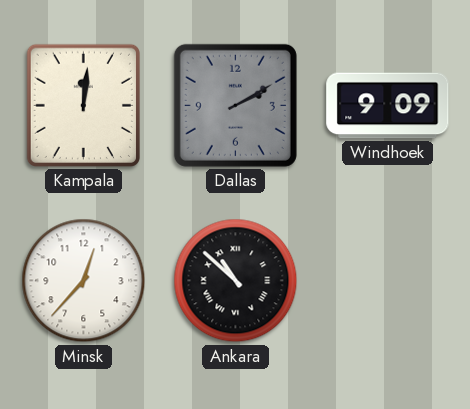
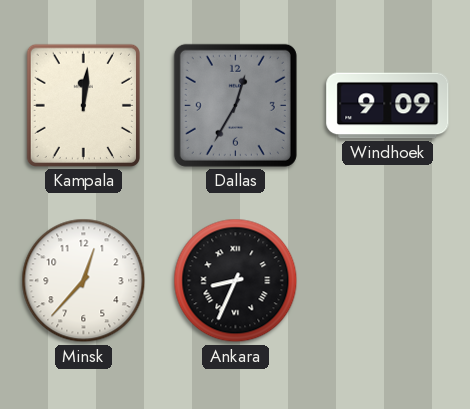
Dallas: 2:10 -> 12:35 (235, 105)
Ankara: 10:52 -> 8:34 (236, 281)
